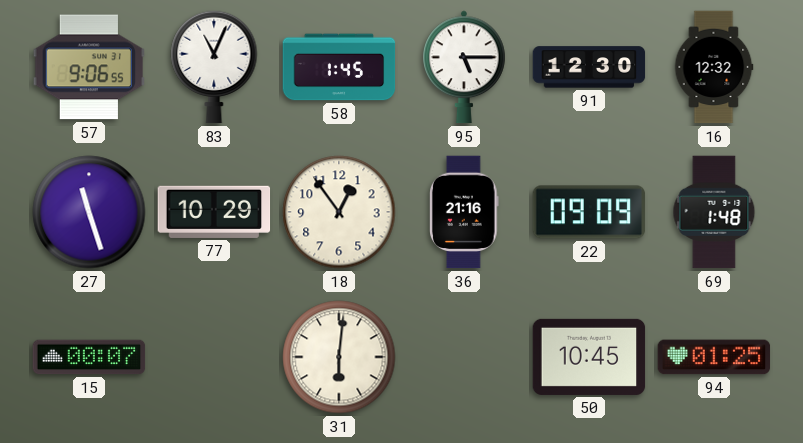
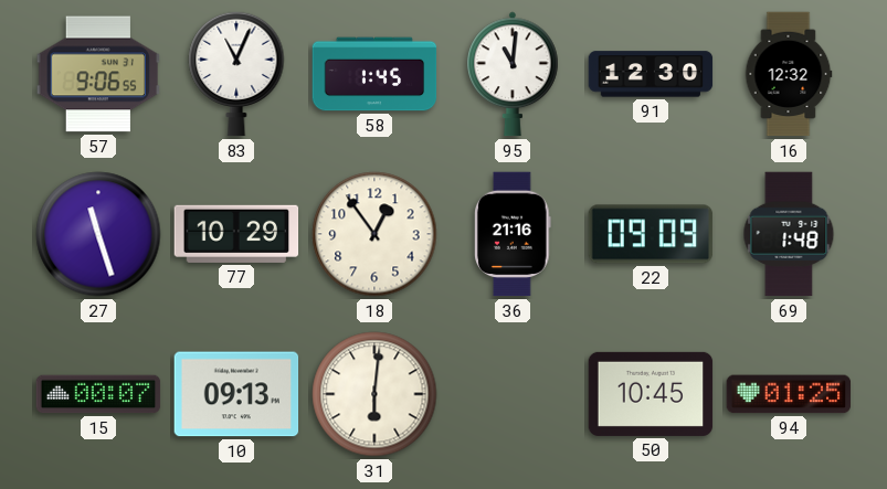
95: 5:15 -> 11:01 (514, 74)
10: none -> 09:13 (236, 394)
